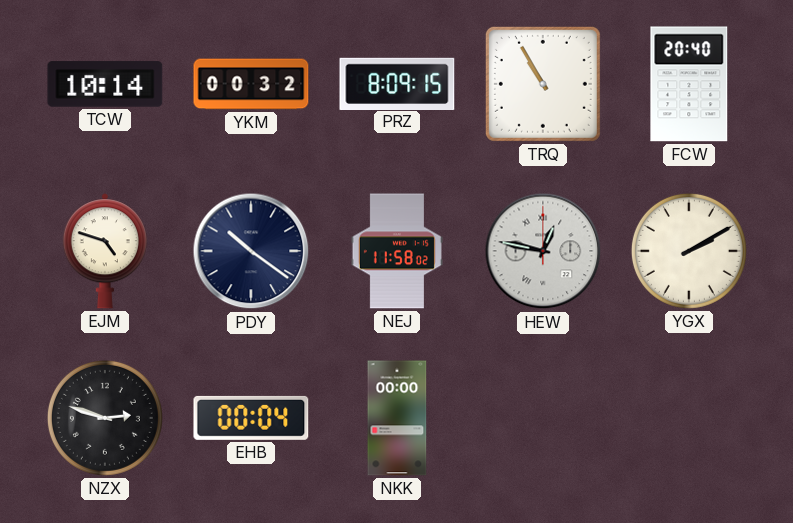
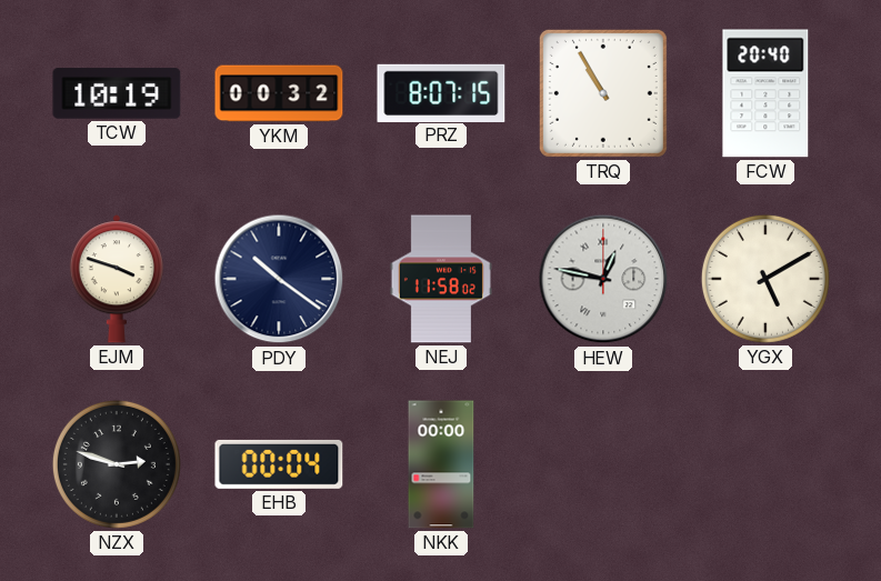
TCW: 10:14 -> 10:19 (117, 93)
PRZ: 8:09 -> 8:07 (441, 92)
EJM: 4:48 -> 3:48 (117, 279)
YGX: 2:10 -> 5:10 (765, 279)
